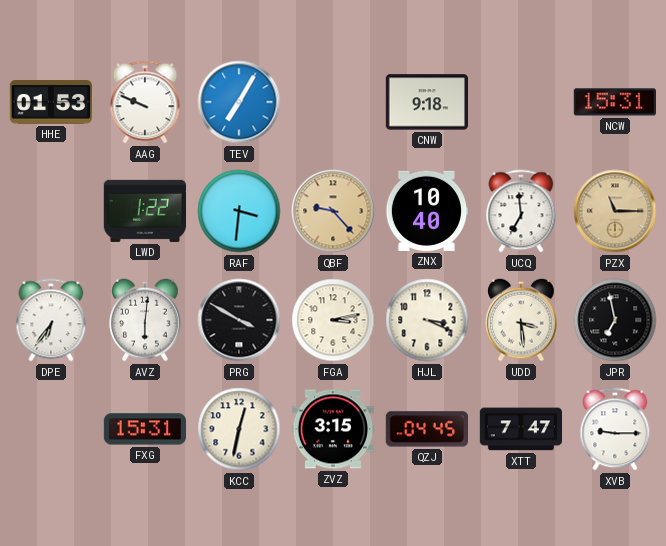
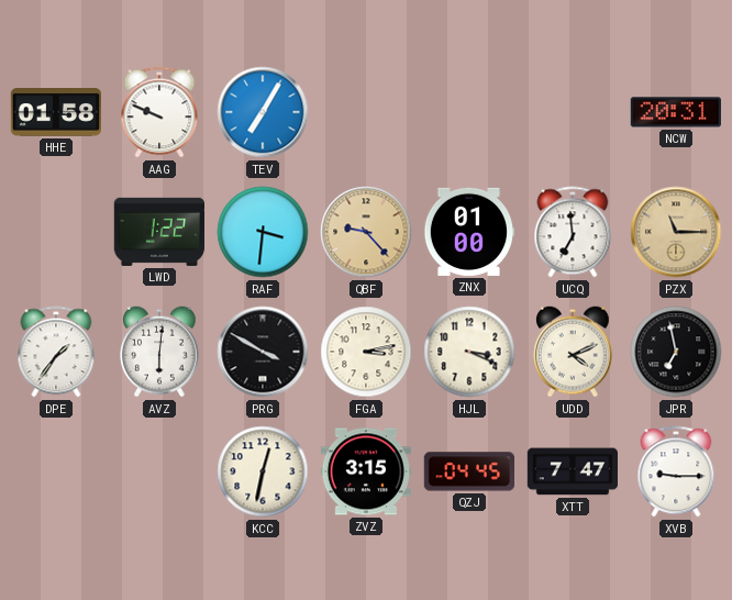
HHE: 01:53 -> 01:58 (55, 112)
CNW: 9:18 -> none (426, 102)
NCW: 15:31 -> 20:31 (676, 112)
ZNX: 10:40 -> 01:00 (468, 232)
DPE: 6:36 -> 1:36 (56, 352)
UDD: 3:29 -> 4:11 (573, 352)
FXG: 15:31 -> none (144, 429)
